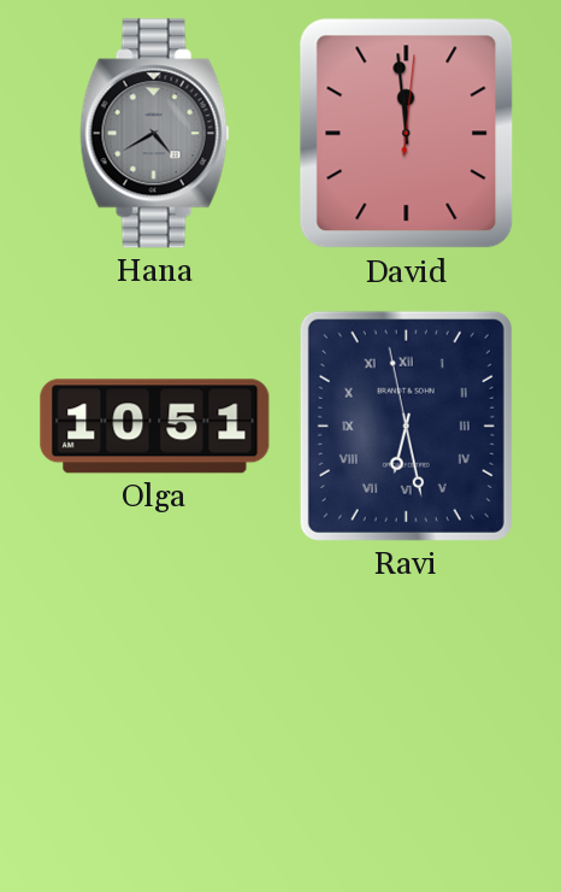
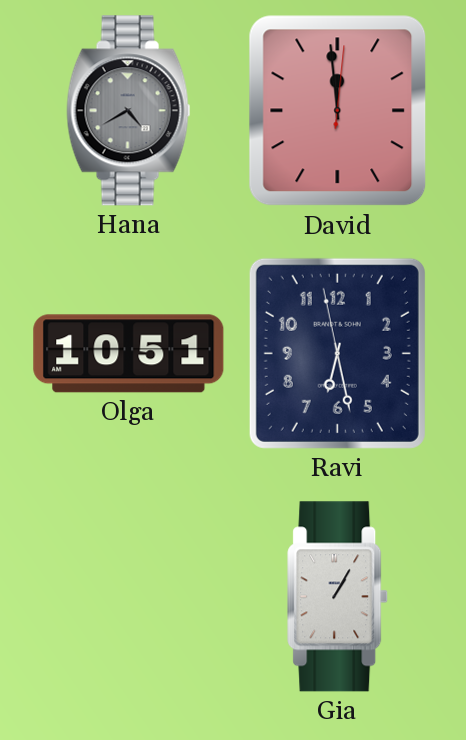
Ravi numerals: Roman -> Arabic (337, 353)
Gia: none -> 1:05 (338, 597)
